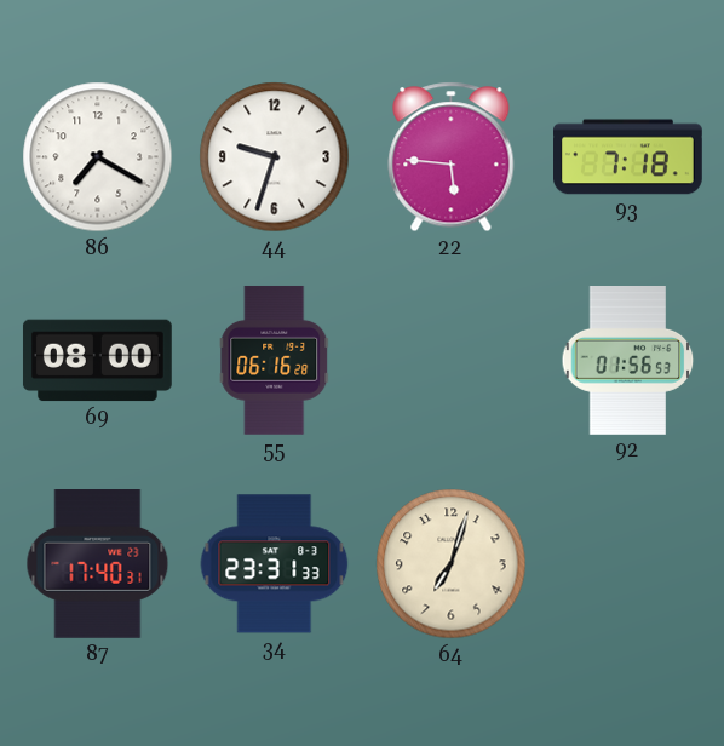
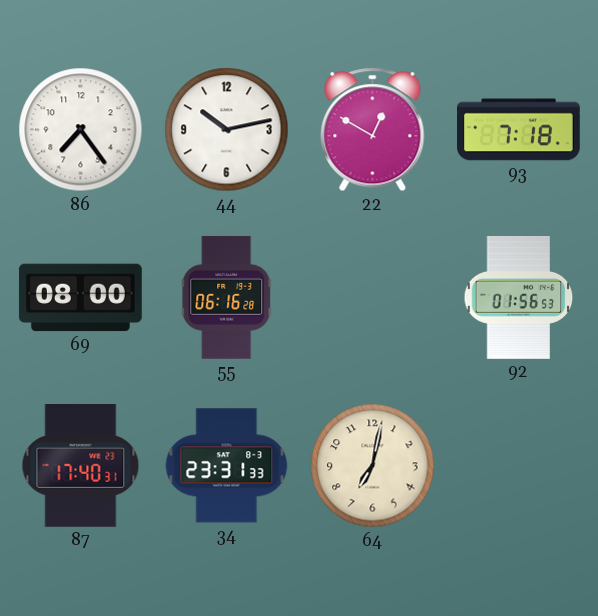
86: 7:20 -> 7:24 (81, 130)
44: 9:33 -> 10:13 (227, 130)
22: 5:46 -> 12:50 (373, 130)
64: 7:03 -> 7:02 (373, 466)
